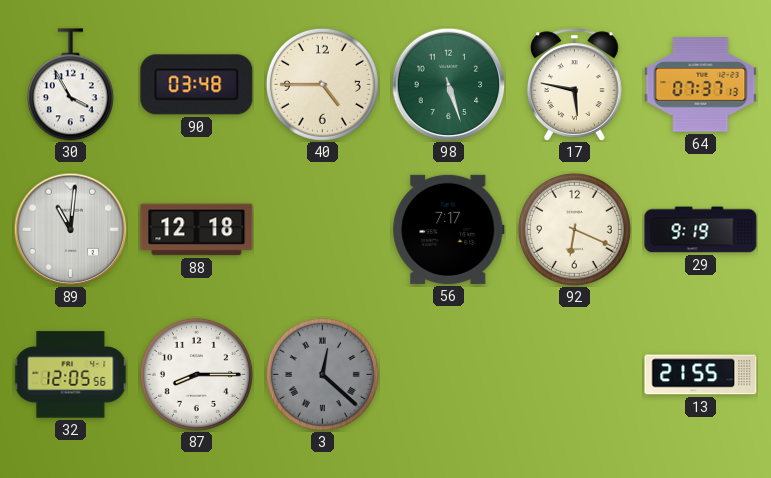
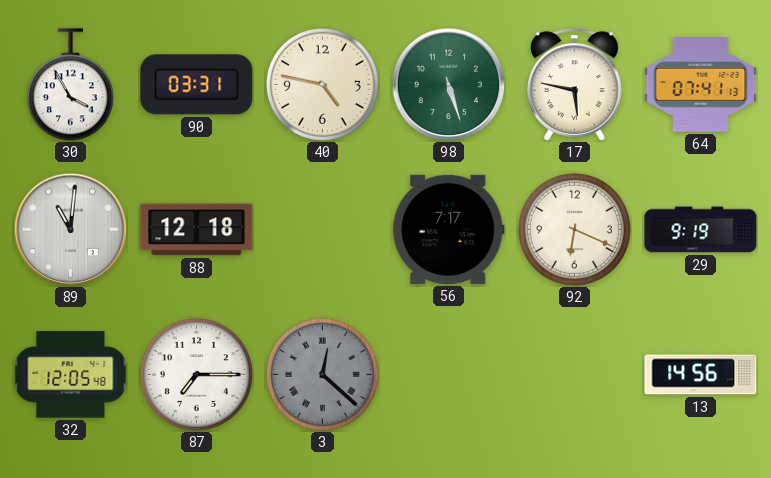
90: 03:48 -> 03:31 (197, 85)
40: 4:45 -> 4:47 (322, 84)
64: 07:37 -> 07:41 (701, 85)
32: 12:05:56 -> 12:05:48 (71, 375)
87: 8:15 -> 7:15 (196, 374)
13: 21:55 -> 14:56 (701, 375)
